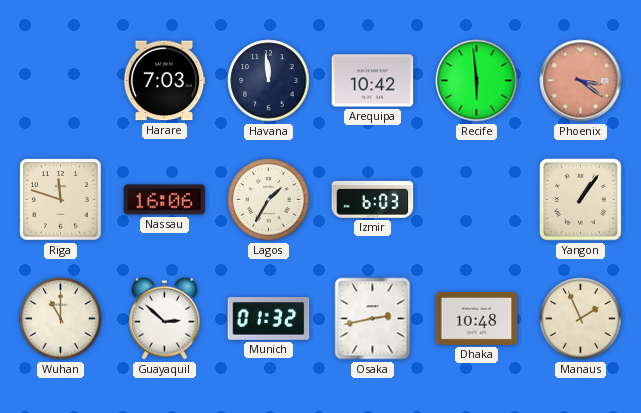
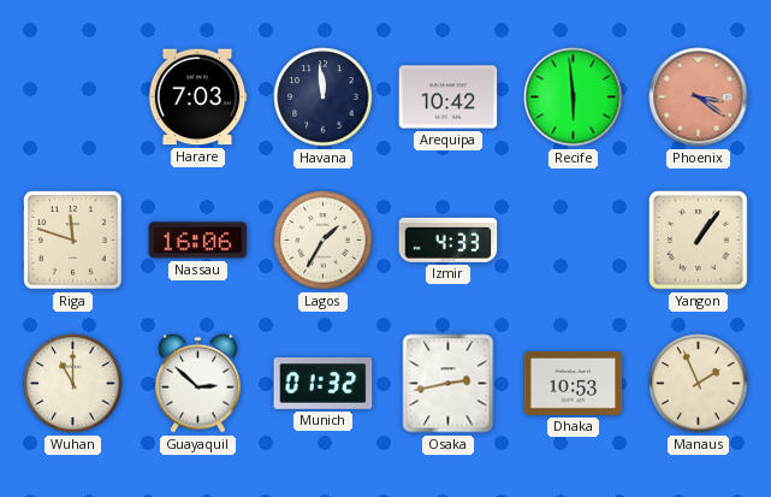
Izmir: 6:03 -> 4:33 (449, 239)
Dhaka: 10:48 -> 10:53 (574, 383)
